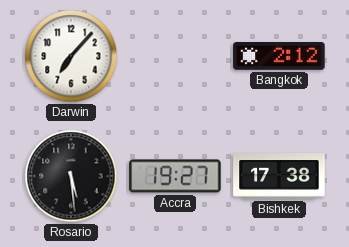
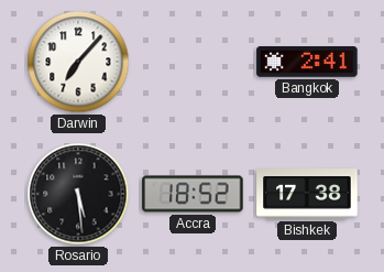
Bangkok: 2:12 -> 2:41 (307, 63)
Accra: 19:27 -> 18:52 (193, 194)
